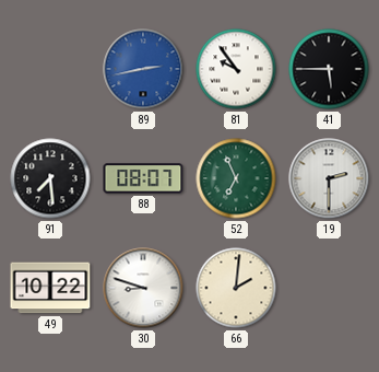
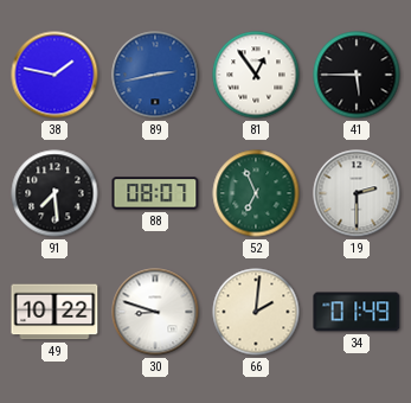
38: none -> 1:47 (54, 75)
81: 9:54 -> 12:54 (256, 75)
34: none -> 01:49 (357, 312)
